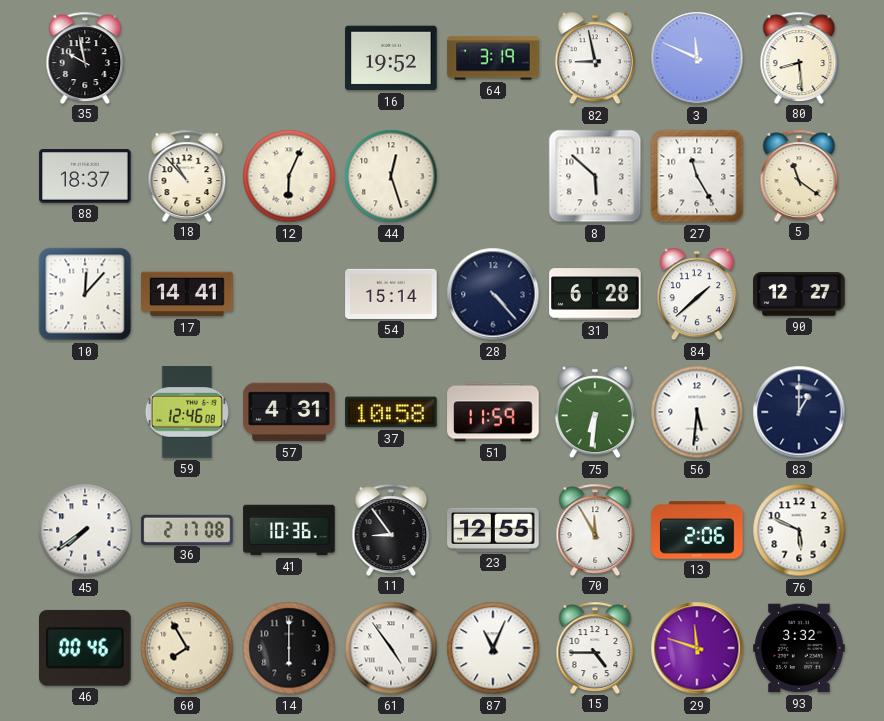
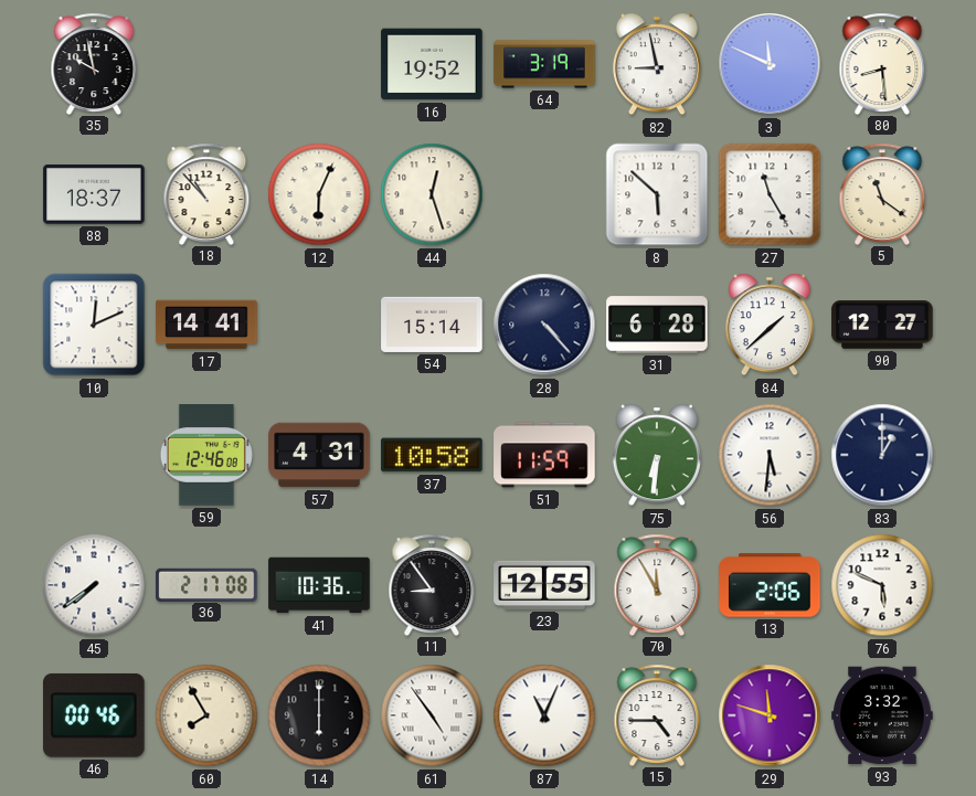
10: 12:07 -> 12:11 (94, 325)
